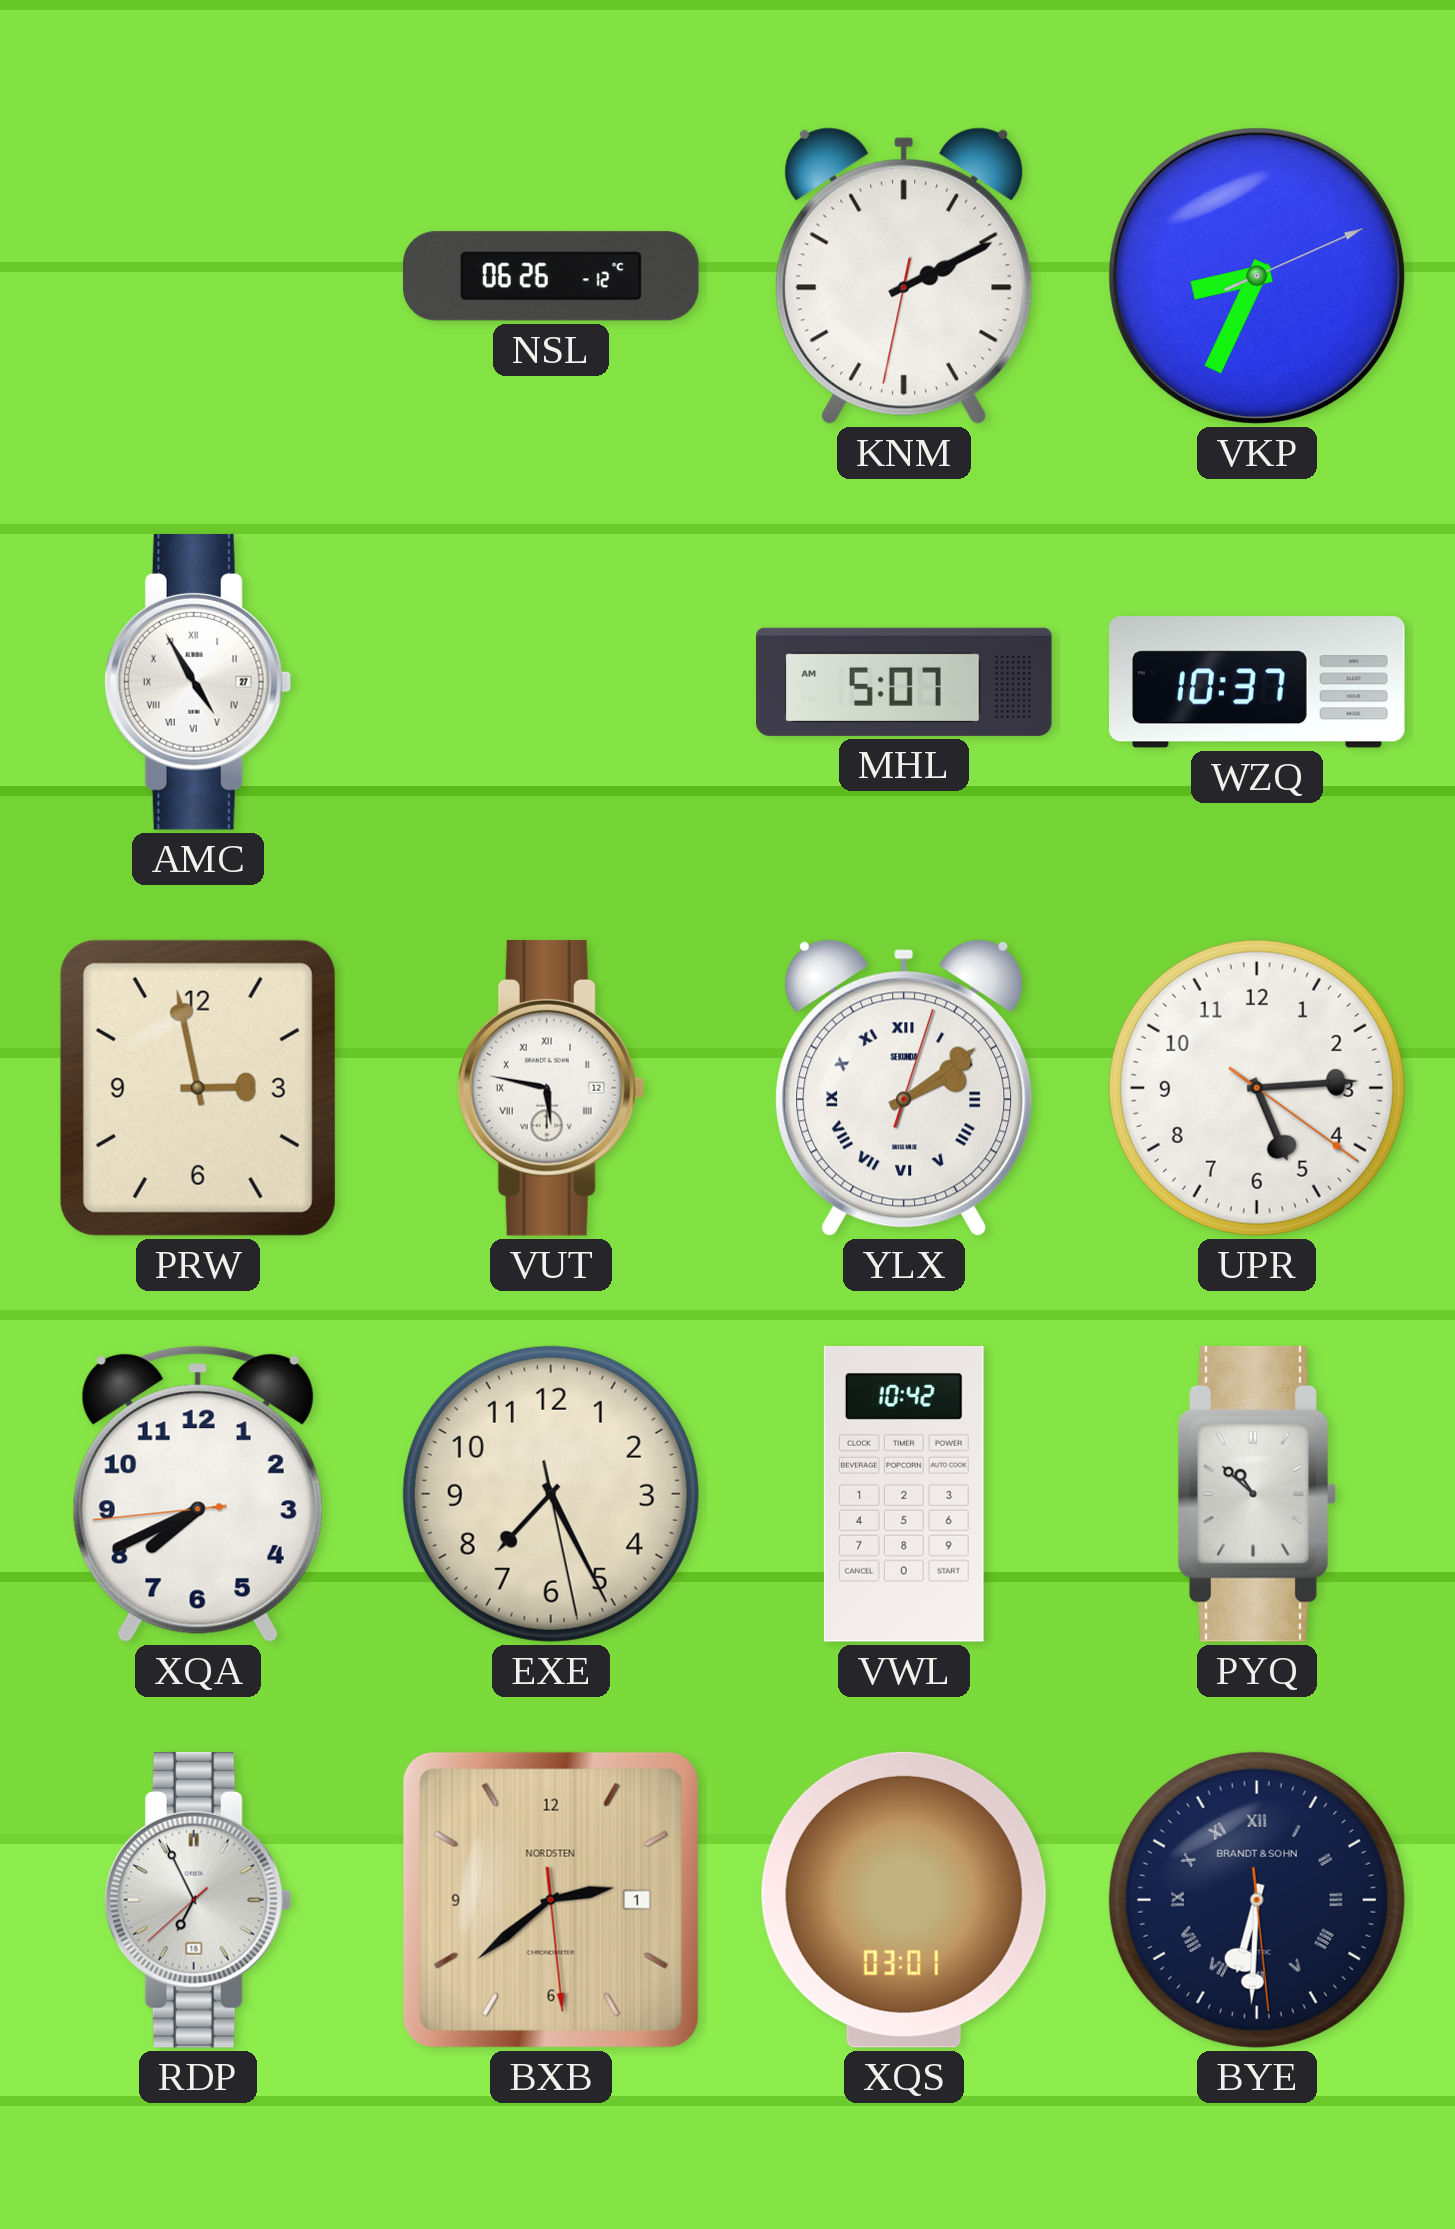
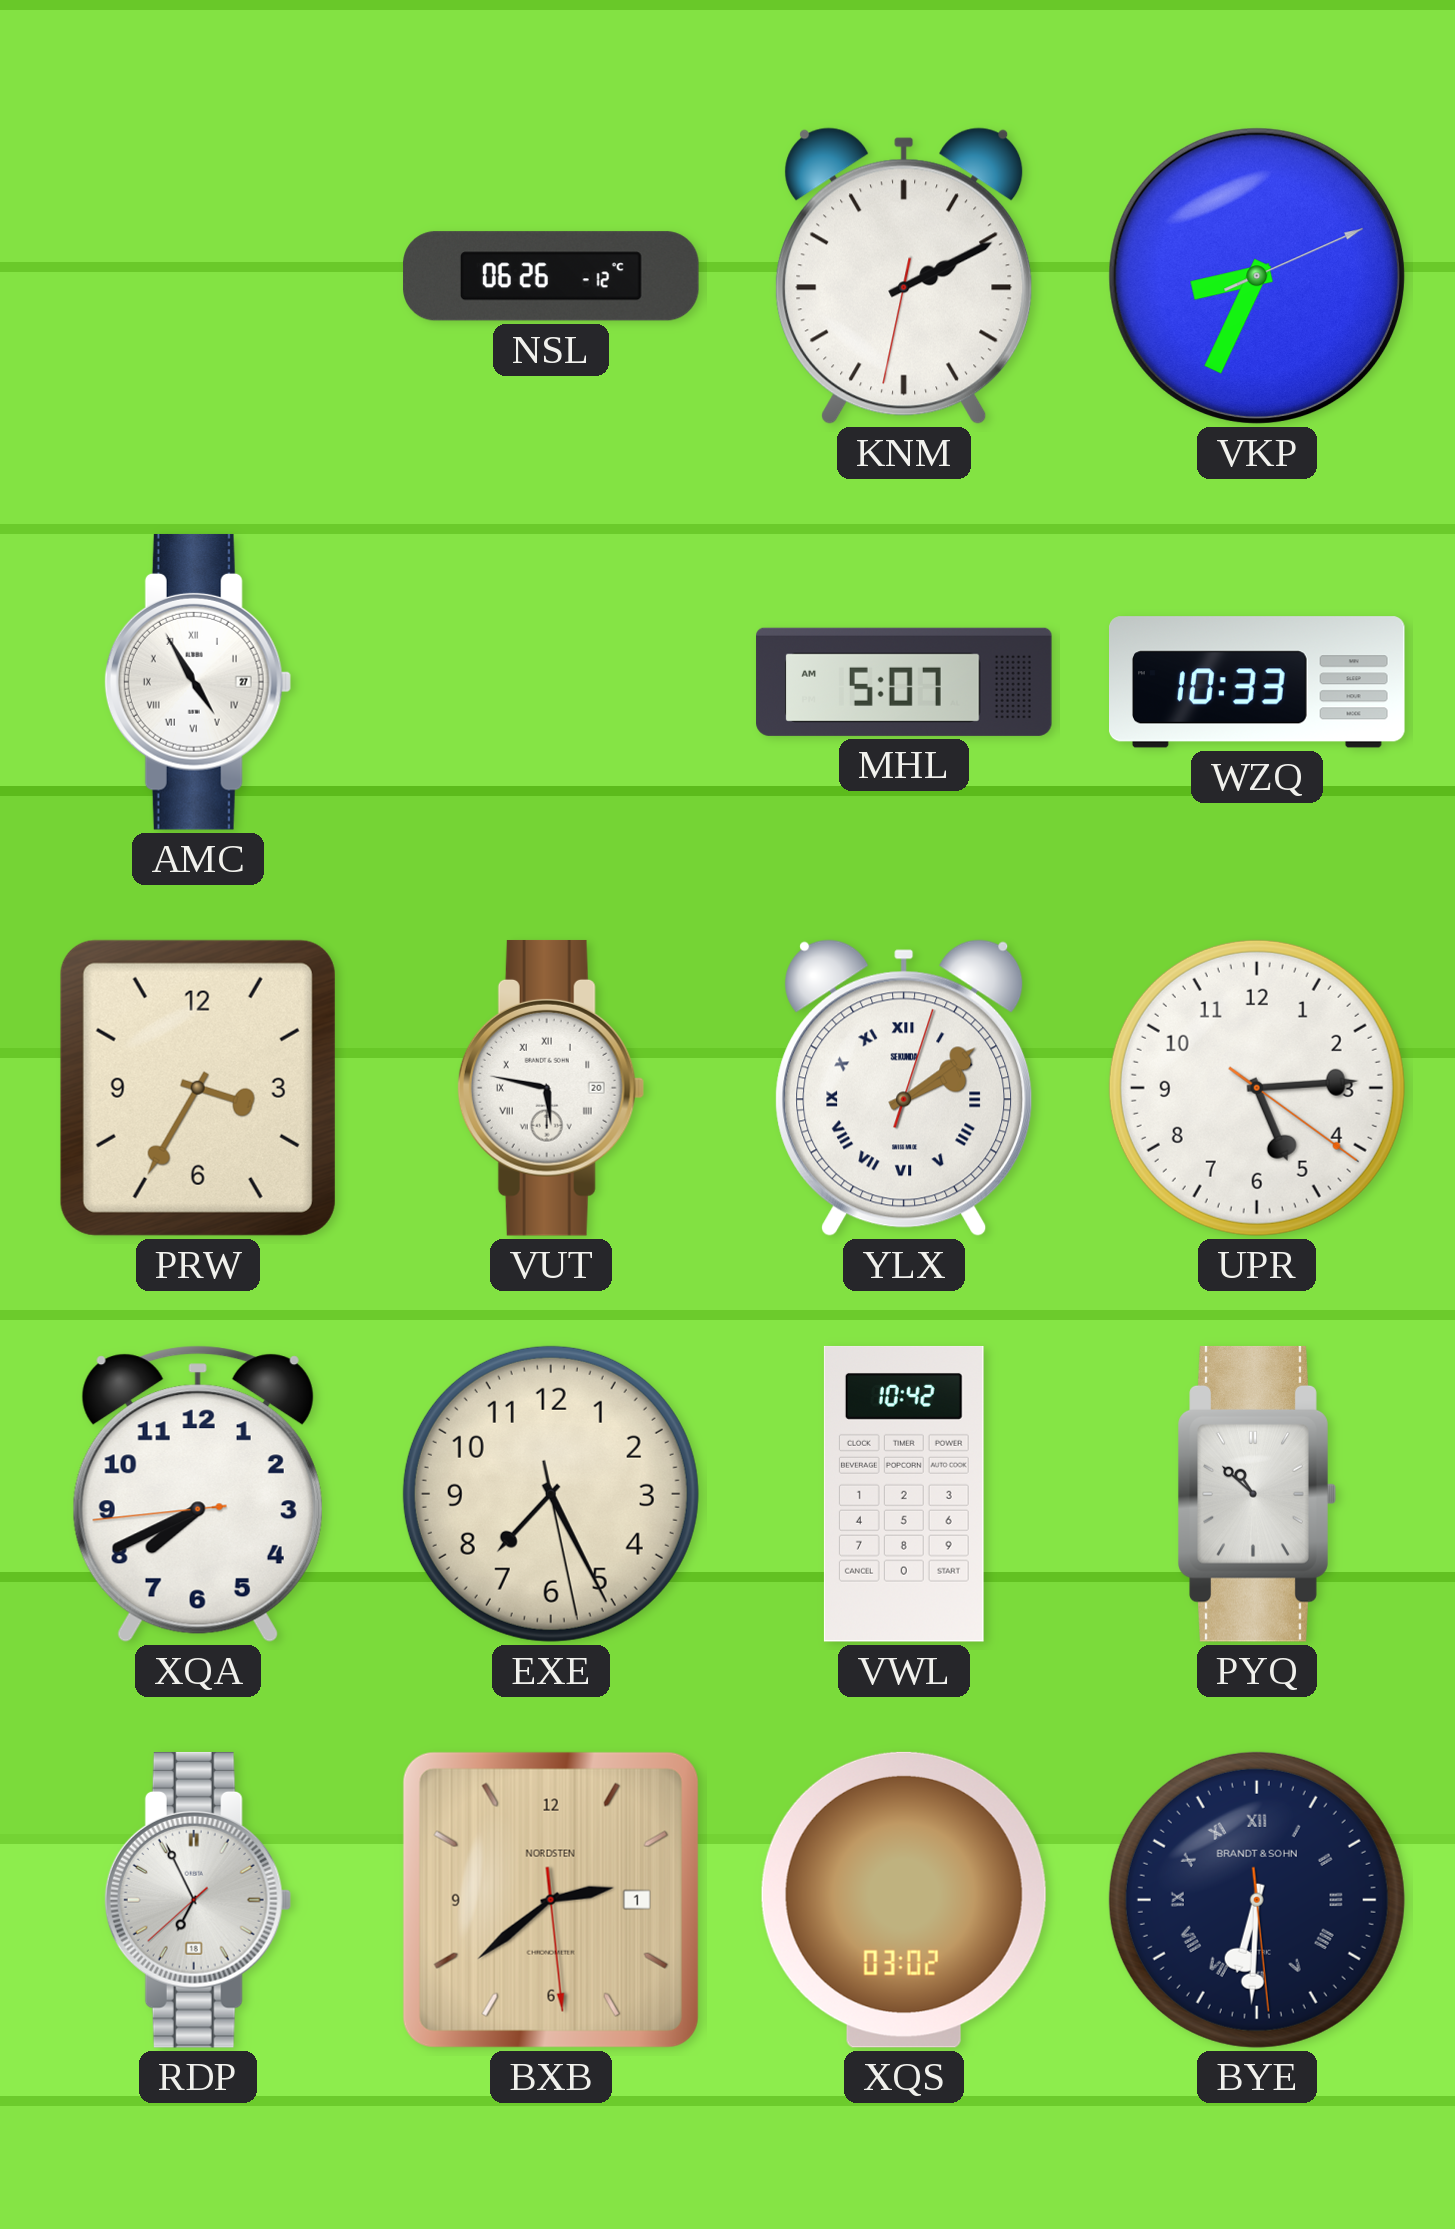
WZQ: 10:37 -> 10:33 (1258, 682)
PRW: 2:58 -> 3:35 (198, 1088)
VUT date: 12 -> 20 (551, 1088)
XQS: 03:01 -> 03:02 (904, 1900)
